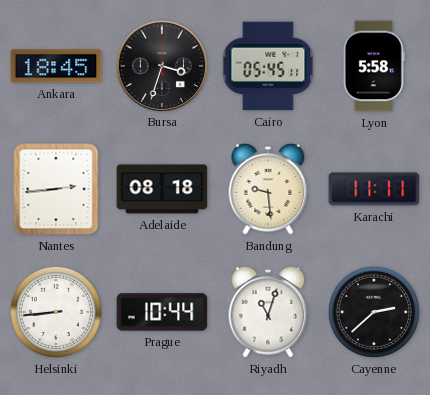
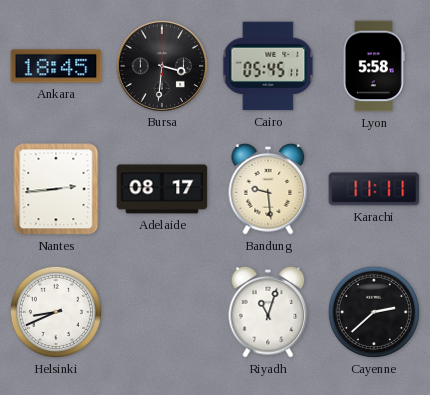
Bursa: 3:33 -> 3:31 (161, 65)
Adelaide: 08:18 -> 08:17 (162, 189)
Helsinki: 8:44 -> 8:41 (56, 312)
Prague: 10:44 -> none (162, 312)
